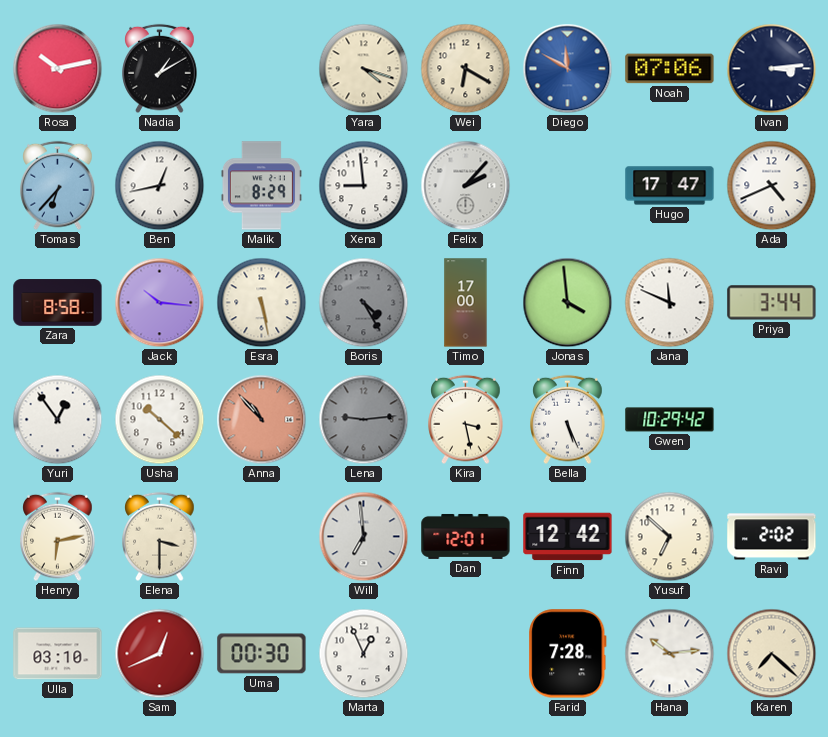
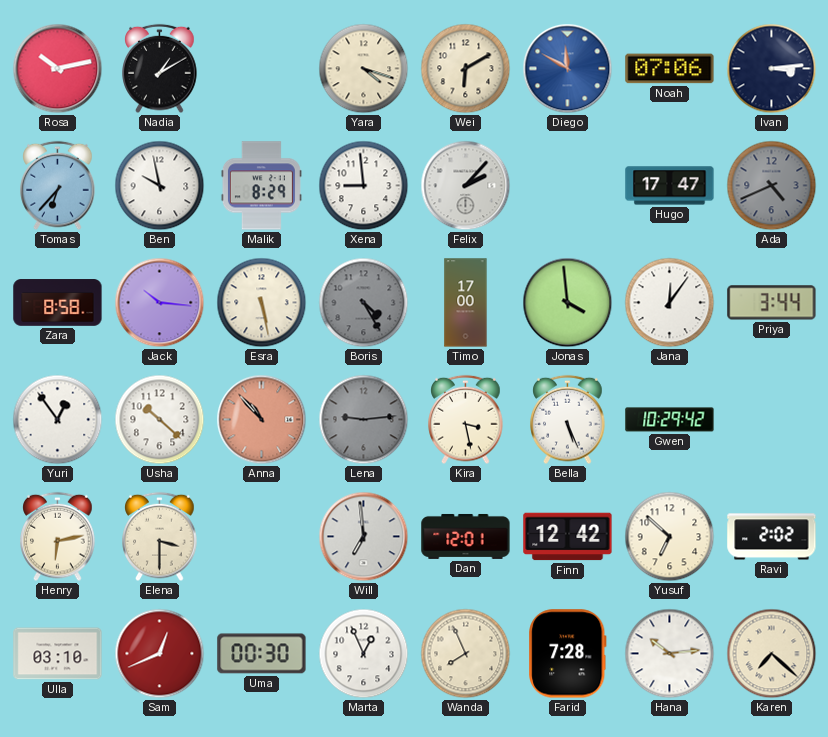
Wei: 6:20 -> 6:10 (466, 69)
Ben: 12:43 -> 9:58 (160, 186)
Ada dial: white -> grey (772, 186)
Jana: 11:49 -> 12:06 (670, 303)
Wanda: none -> 7:56 (466, 654)
